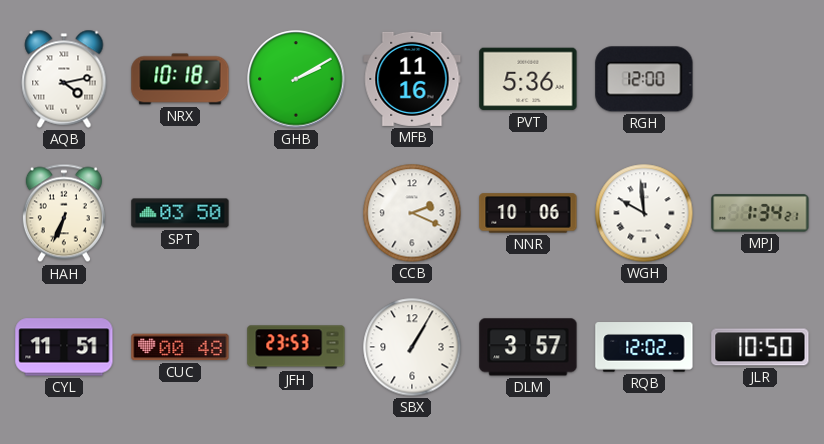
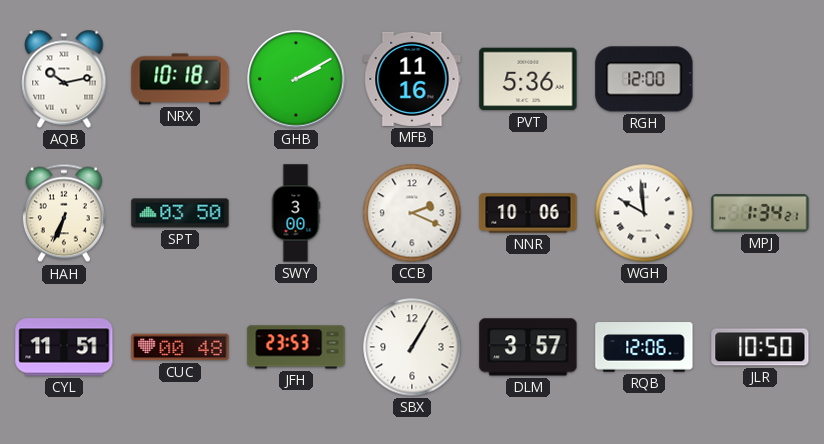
AQB: 4:13 -> 10:13 (64, 79)
SWY: none -> 3:00 (296, 213)
RQB: 12:02 -> 12:06 (644, 347)
